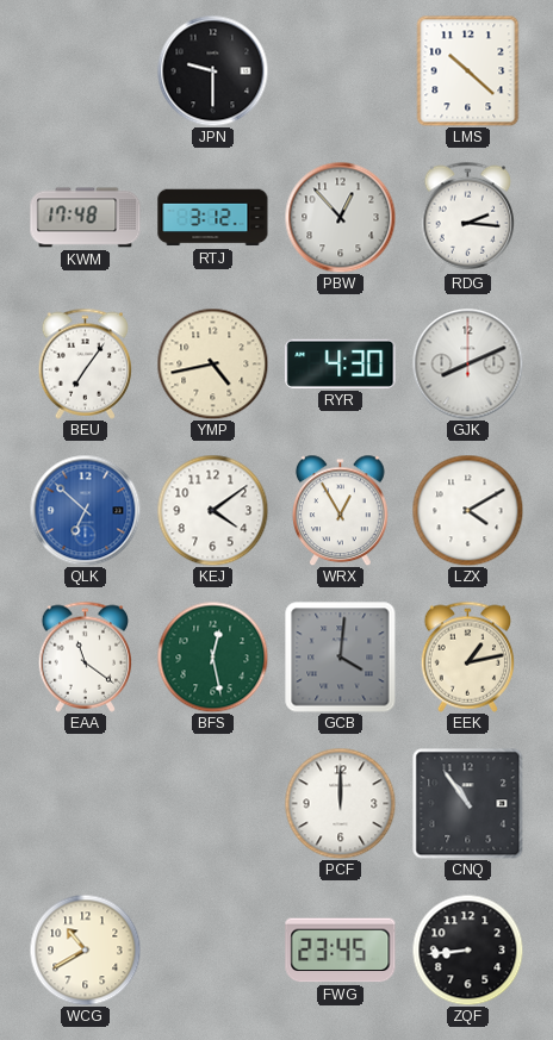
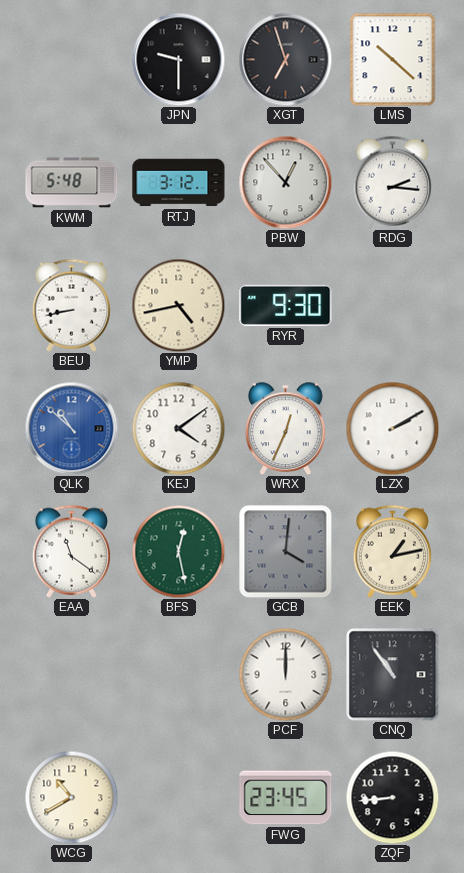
XGT: none -> 6:57 (285, 59)
KWM: 17:48 -> 5:48 (72, 183)
BEU: 7:06 -> 8:43 (72, 305)
RYR: 4:30 -> 9:30 (286, 305)
GJK: 8:11 -> none (467, 363)
QLK: 6:52 -> 10:52 (71, 428)
WRX: 12:55 -> 12:34 (286, 428)
LZX: 4:10 -> 2:10 (392, 428)
